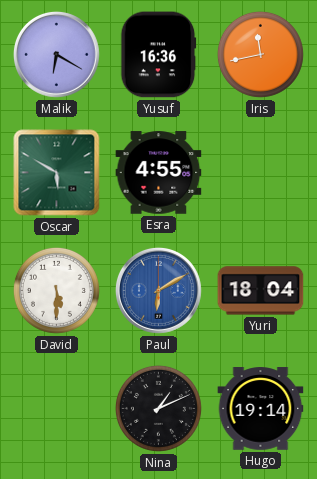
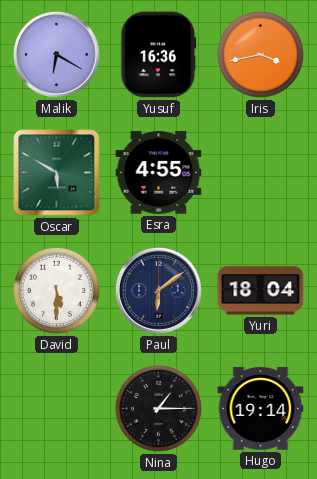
Iris: 11:43 -> 3:43 (260, 54)
Paul: 6:10 -> 6:09 (158, 290)
Paul dial: blue -> navy (158, 290)
Nina: 1:11 -> 1:15 (158, 408)
